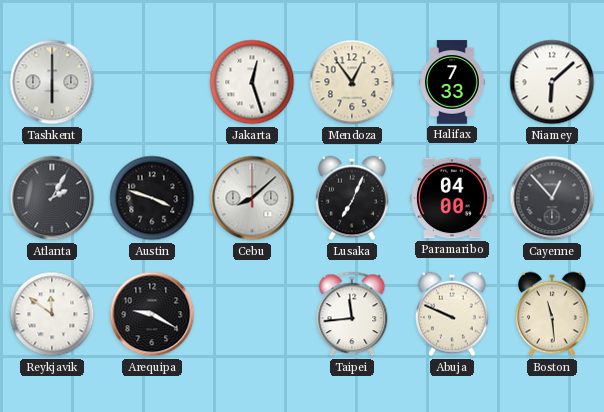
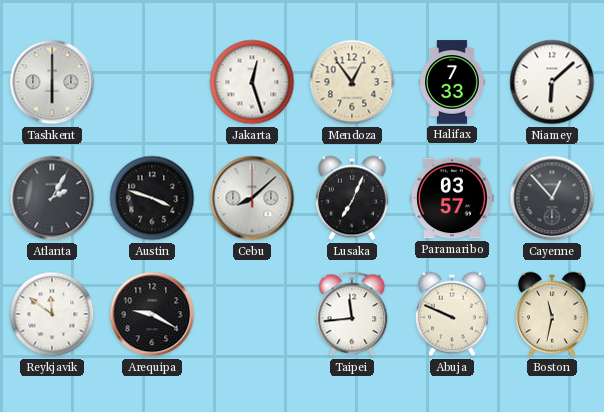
Paramaribo: 04:00 -> 03:57 (452, 198)
Boston: 11:29 -> 11:32 (552, 314)
